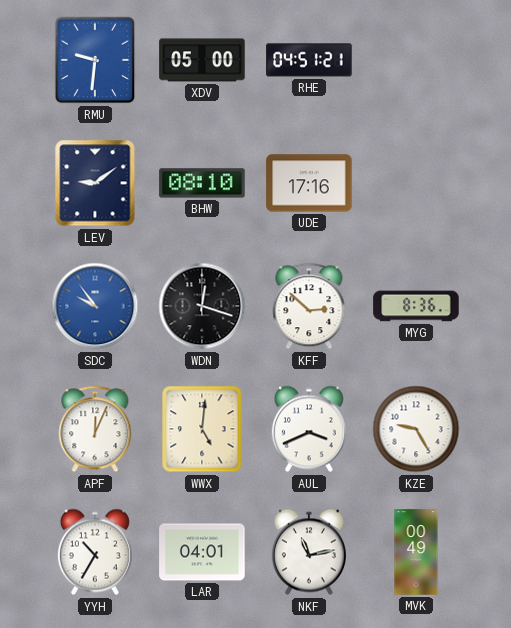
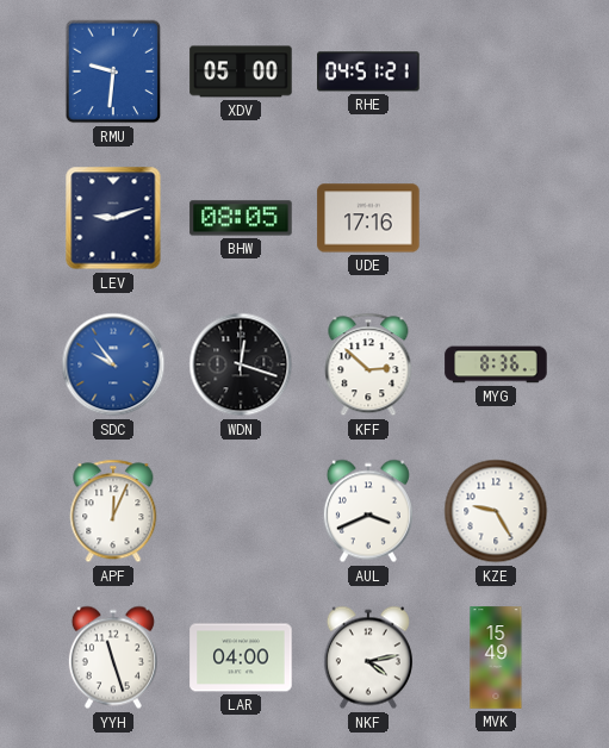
LEV: 9:09 -> 9:12 (113, 218)
BHW: 08:10 -> 08:05 (241, 218)
WWX: 5:01 -> none (202, 429)
YYH: 10:35 -> 11:27 (113, 657)
LAR: 04:01 -> 04:00 (241, 657)
NKF: 11:13 -> 4:13 (368, 657)
MVK: 00:49 -> 15:49 (496, 657)
